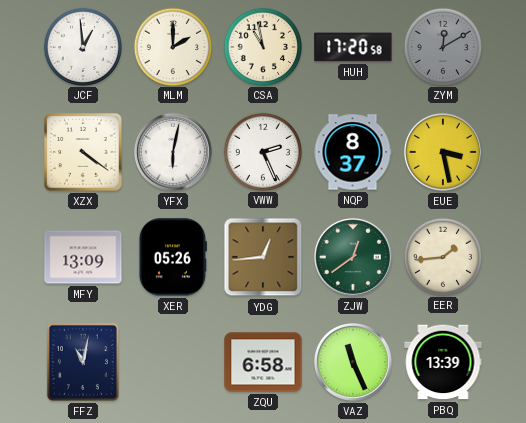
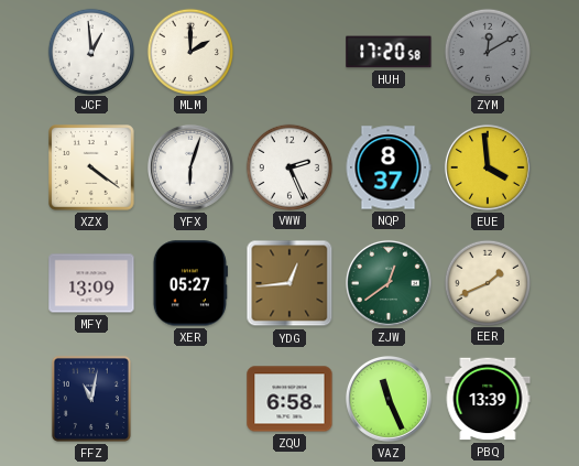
CSA: 10:58 -> none (262, 46)
YFX: 6:02 -> 6:03 (190, 167)
EUE: 3:28 -> 3:59 (488, 167)
XER: 05:26 -> 05:27 (190, 283)
EER: 1:44 -> 1:41 (487, 282)
